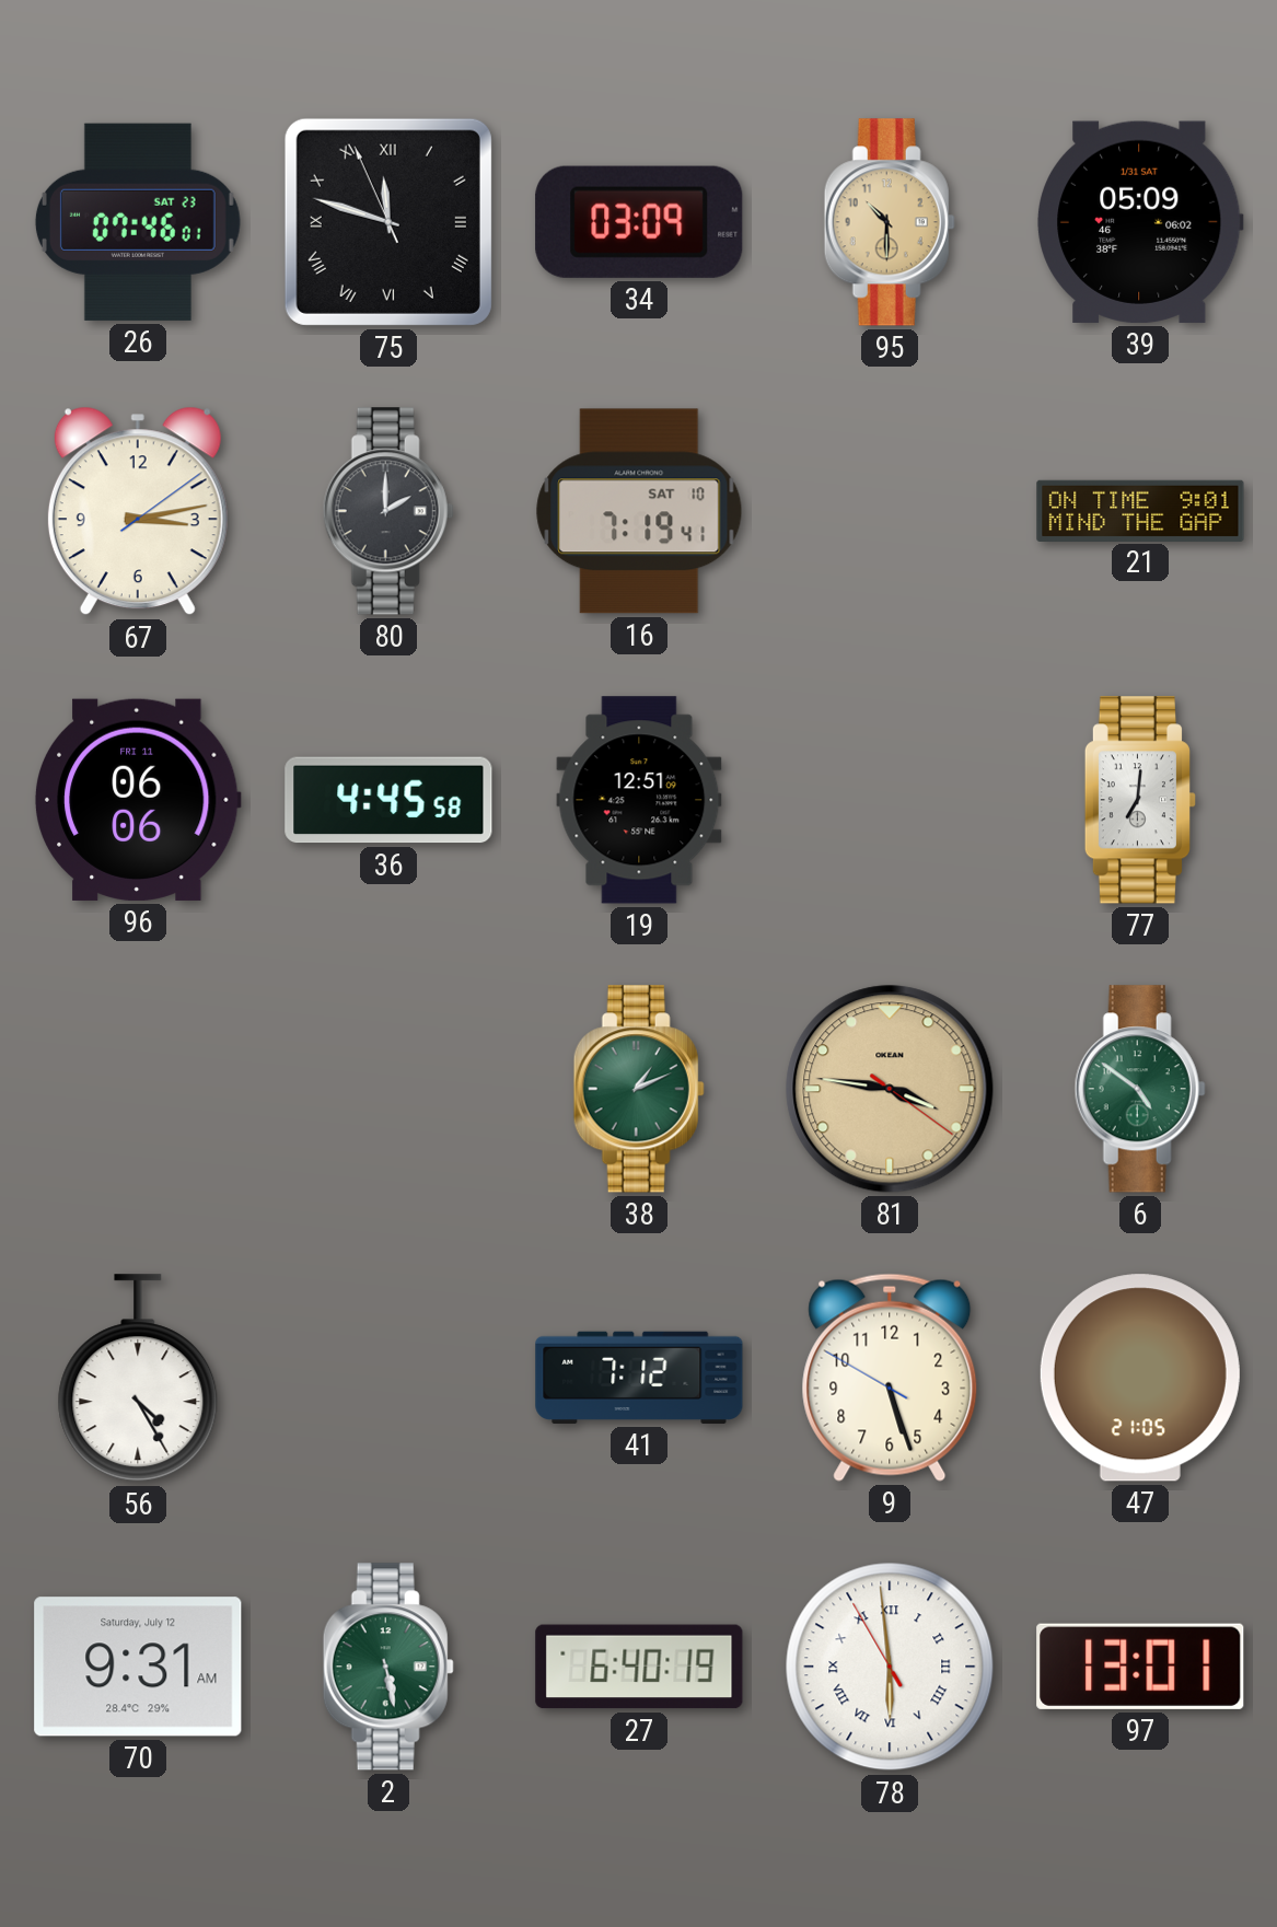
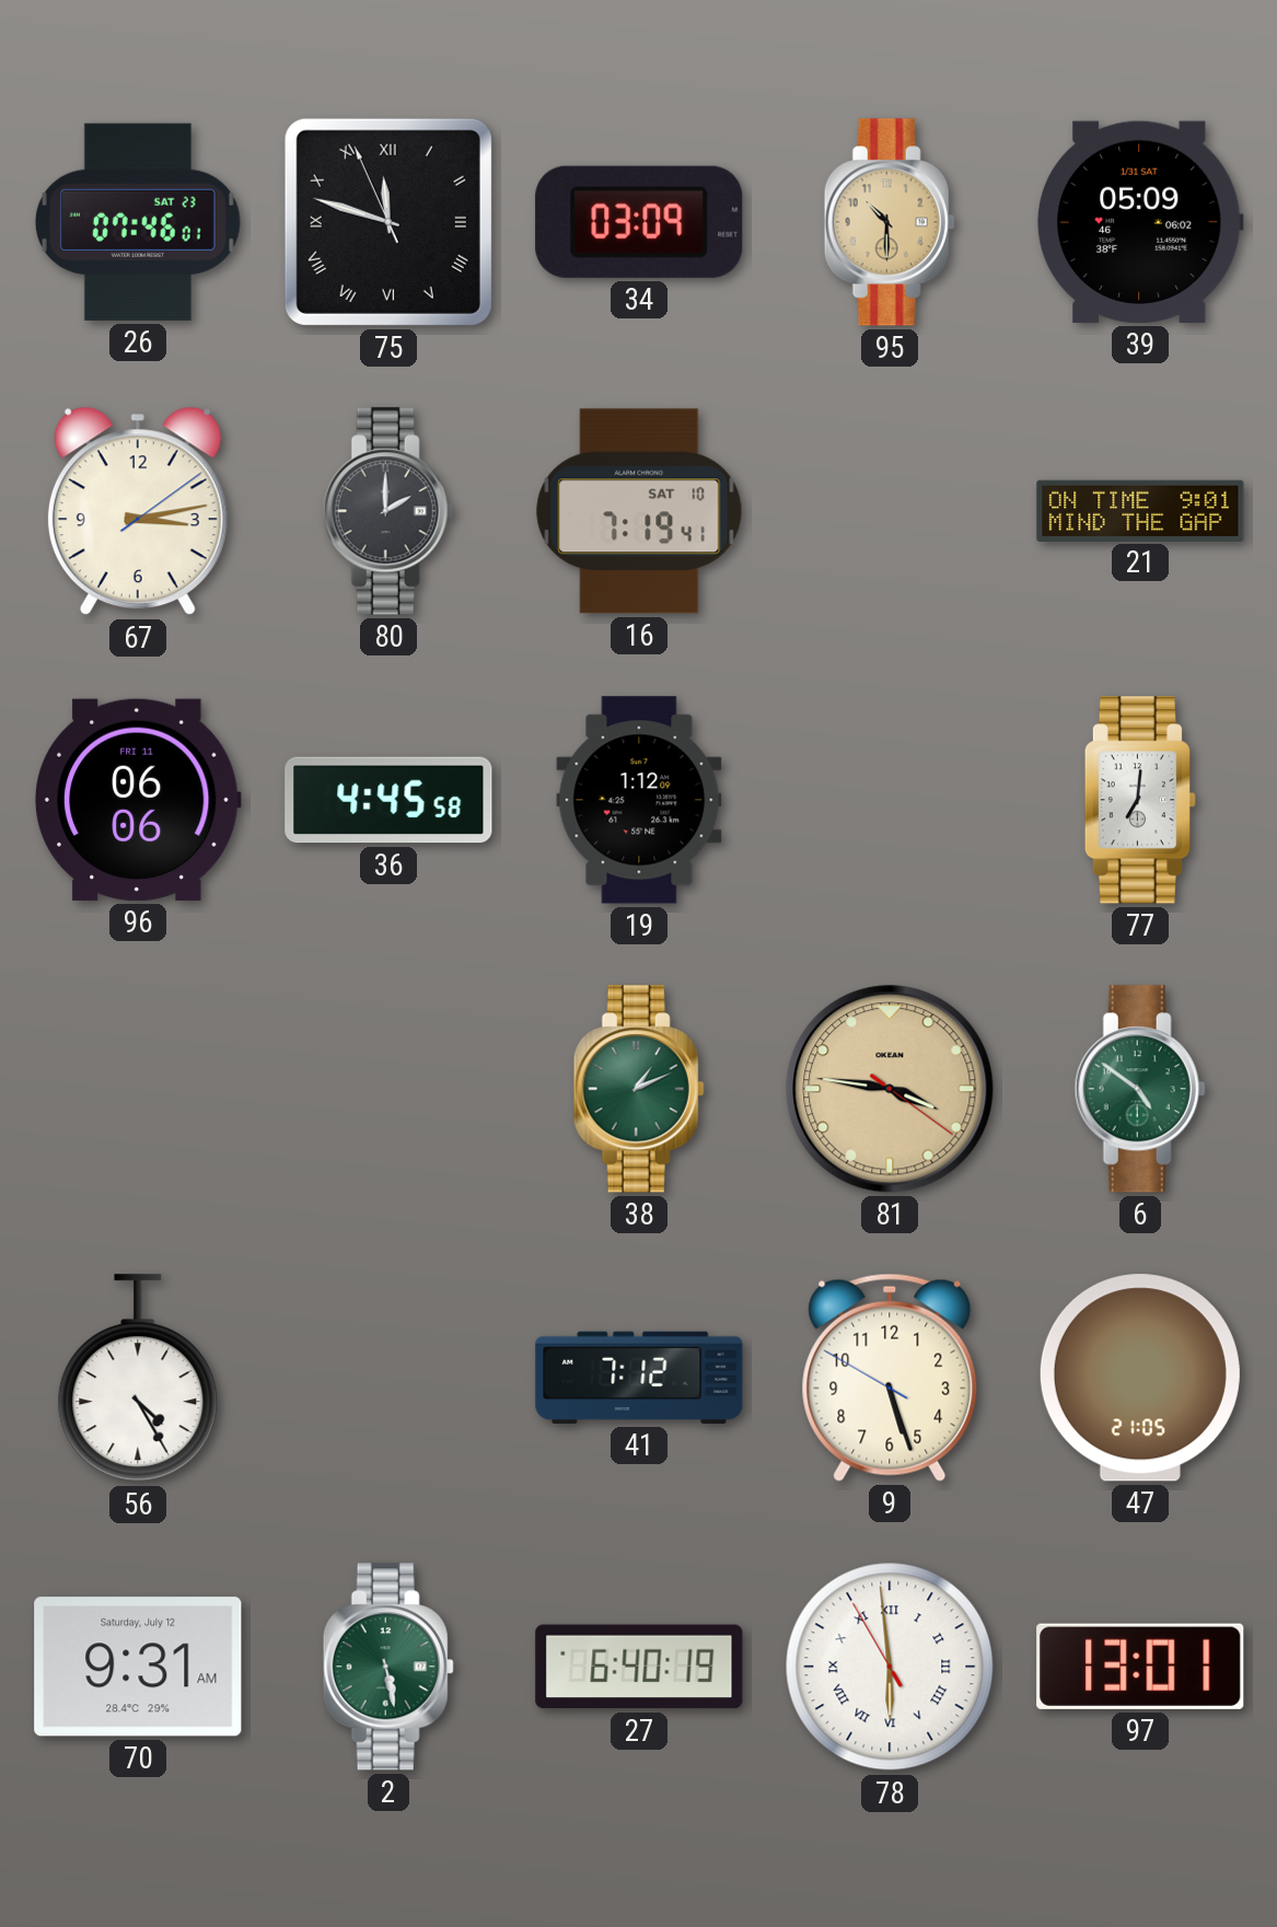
19: 12:51 -> 1:12 (639, 800)
